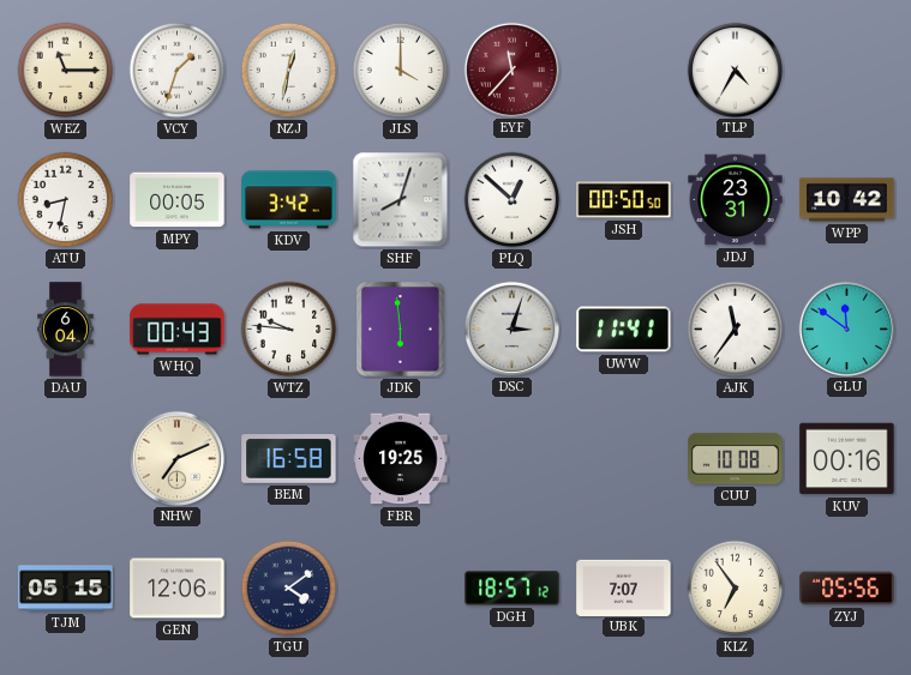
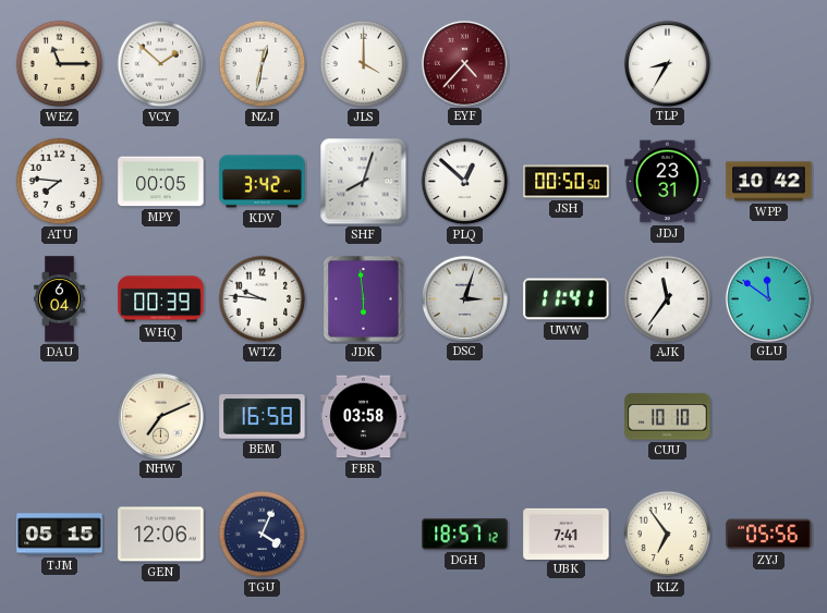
VCY: 1:33 -> 1:52 (161, 64)
EYF: 11:37 -> 4:37 (464, 63)
TLP: 4:35 -> 8:35 (667, 63)
ATU: 8:32 -> 7:46 (60, 182)
WHQ: 00:43 -> 00:39 (161, 299)
FBR: 19:25 -> 03:58 (364, 417)
CUU: 10:08 -> 10:10 (668, 417)
KUV: 00:16 -> none (847, 459)
TGU: 4:09 -> 4:04 (263, 535)
UBK: 7:07 -> 7:41 (567, 534)
